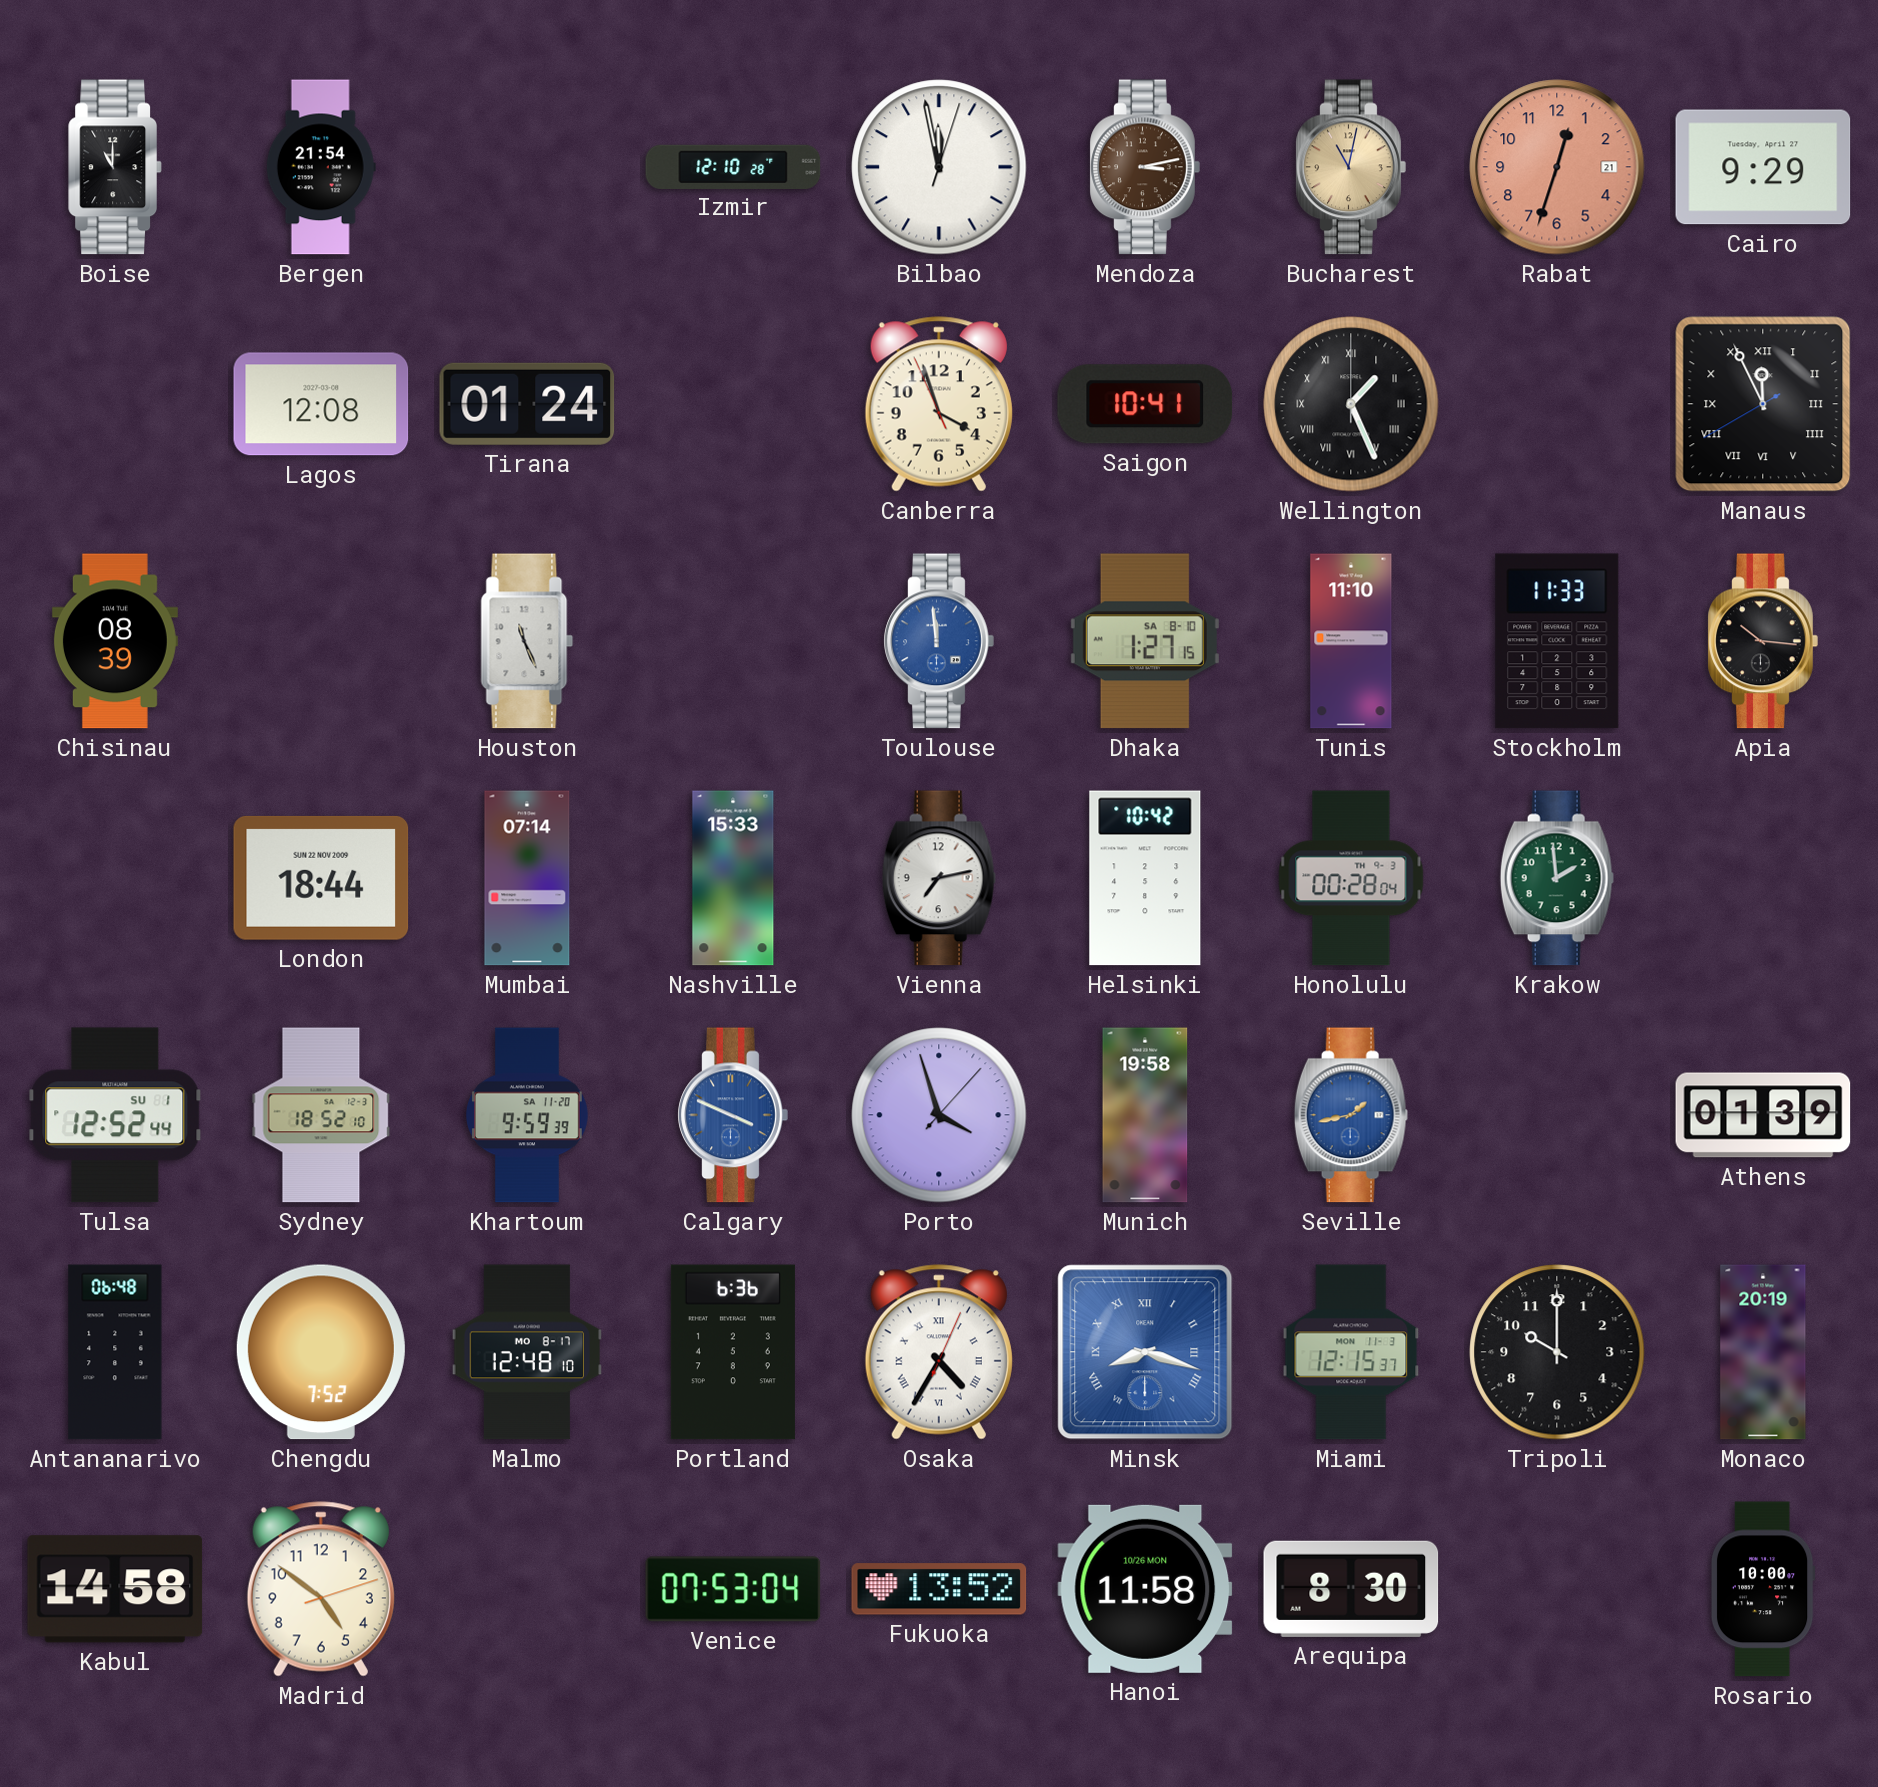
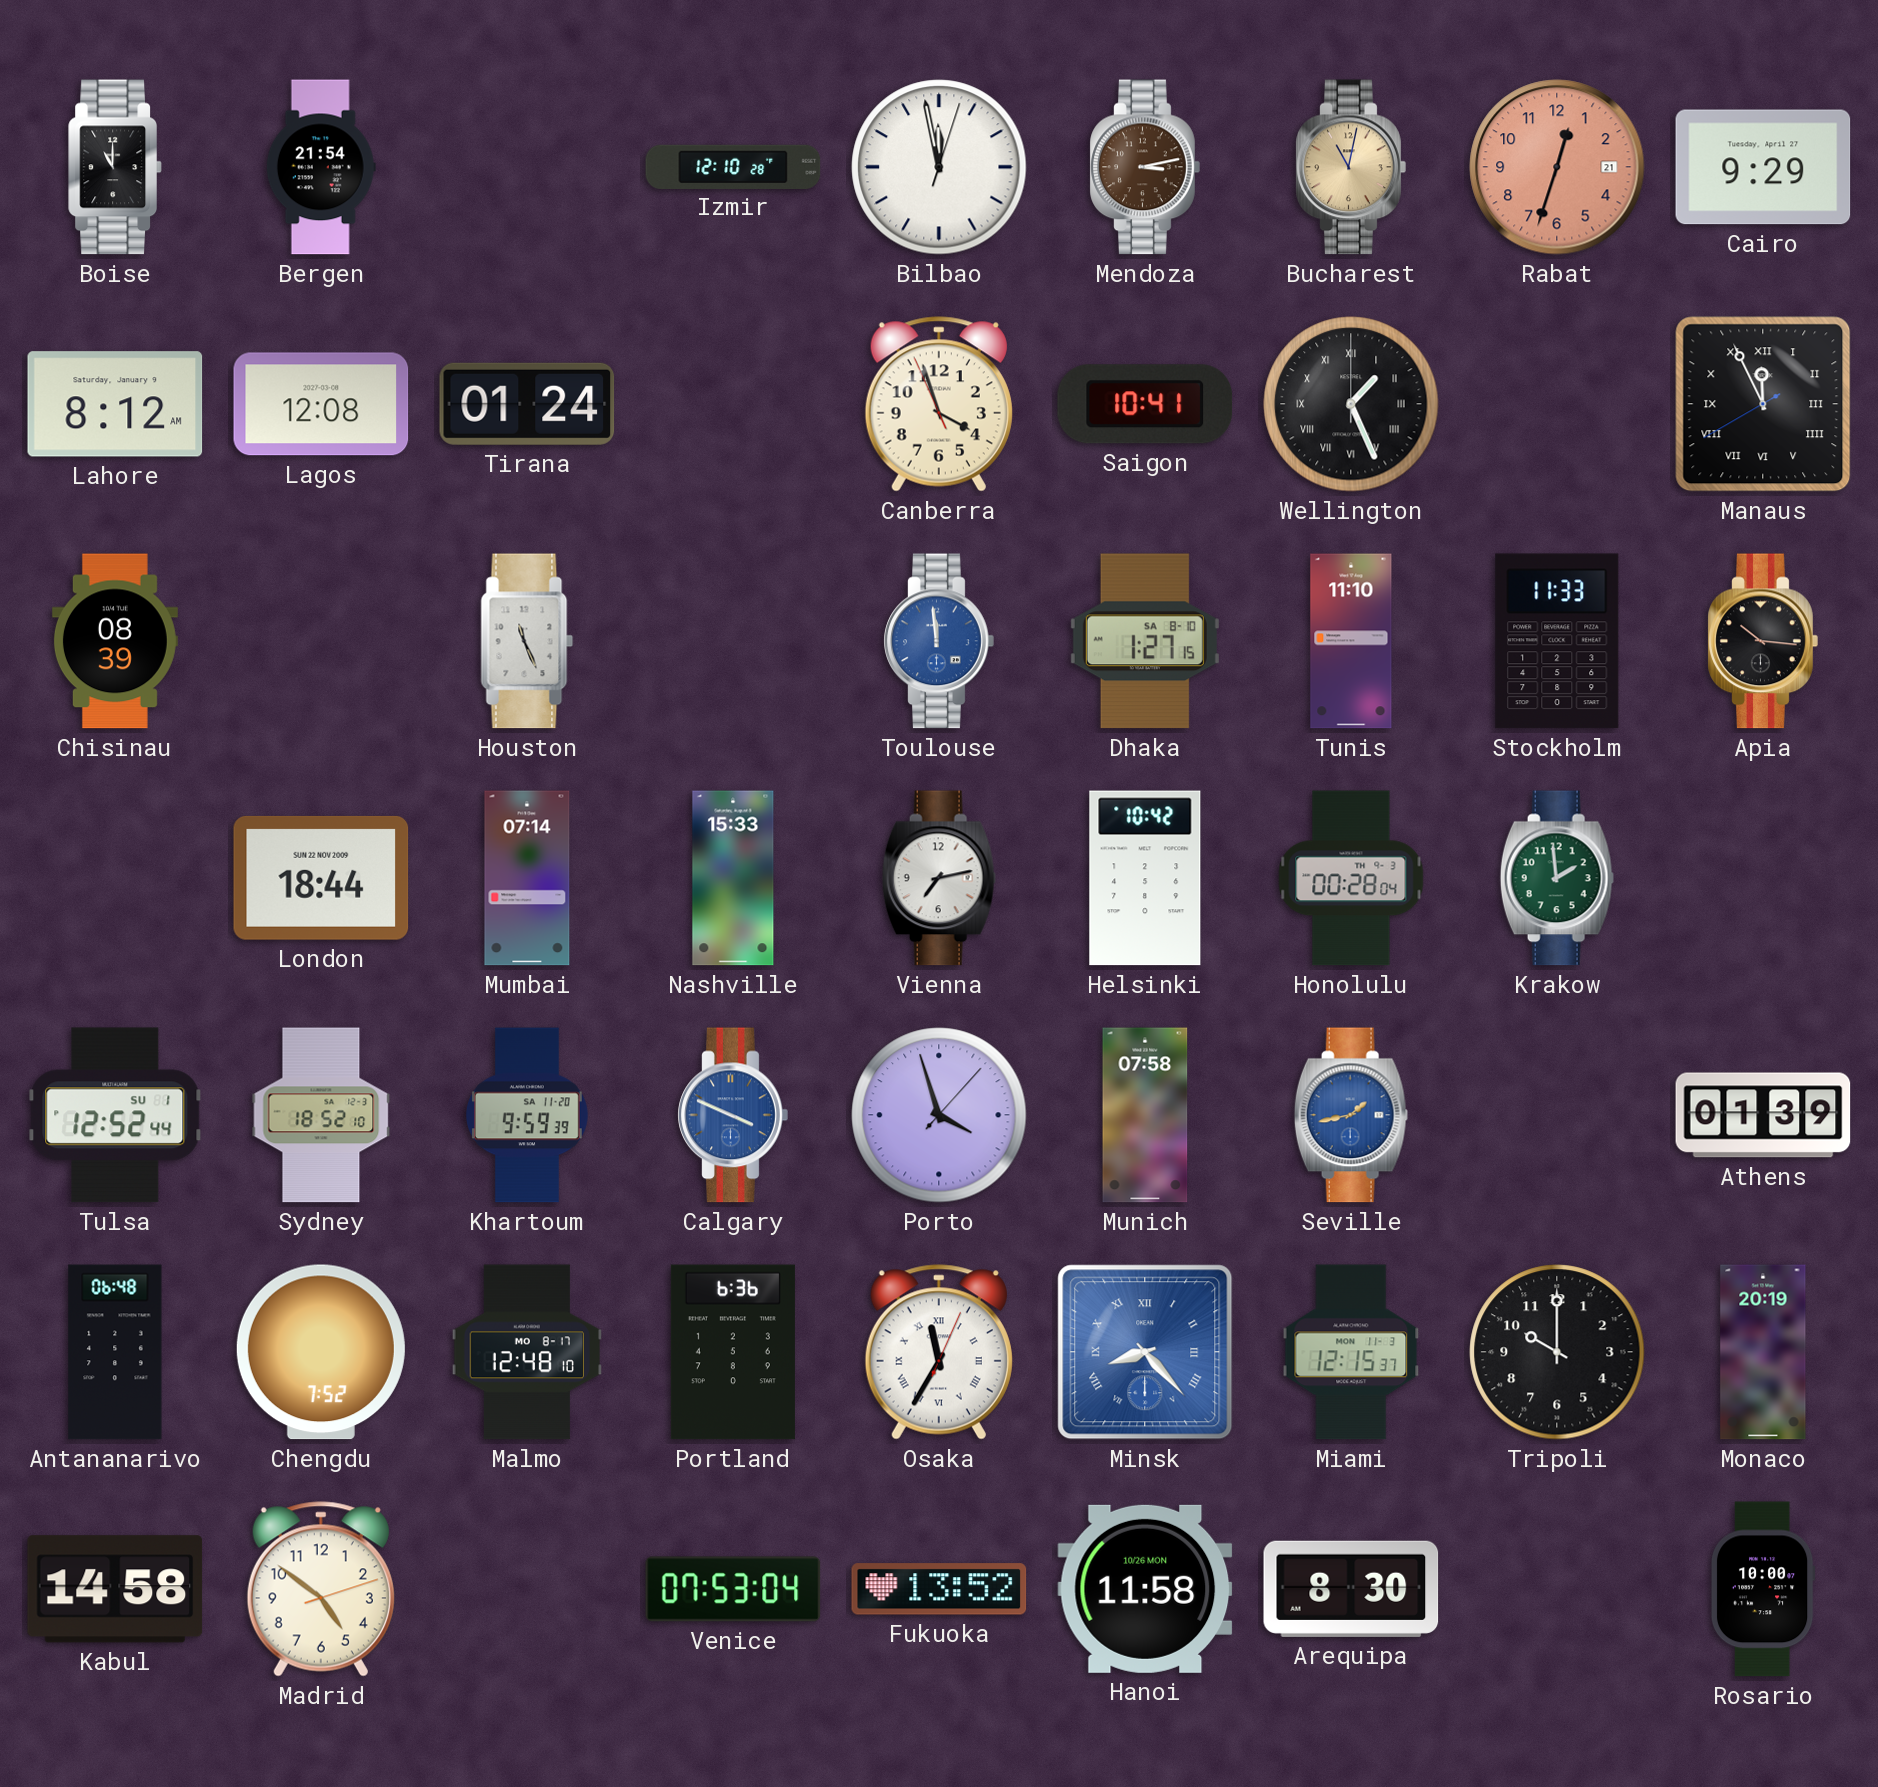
Lahore: none -> 8:12 (115, 404)
Munich: 19:58 -> 07:58 (1145, 1115)
Osaka: 4:35 -> 11:35 (939, 1352)
Minsk: 8:18 -> 8:23 (1145, 1352)
